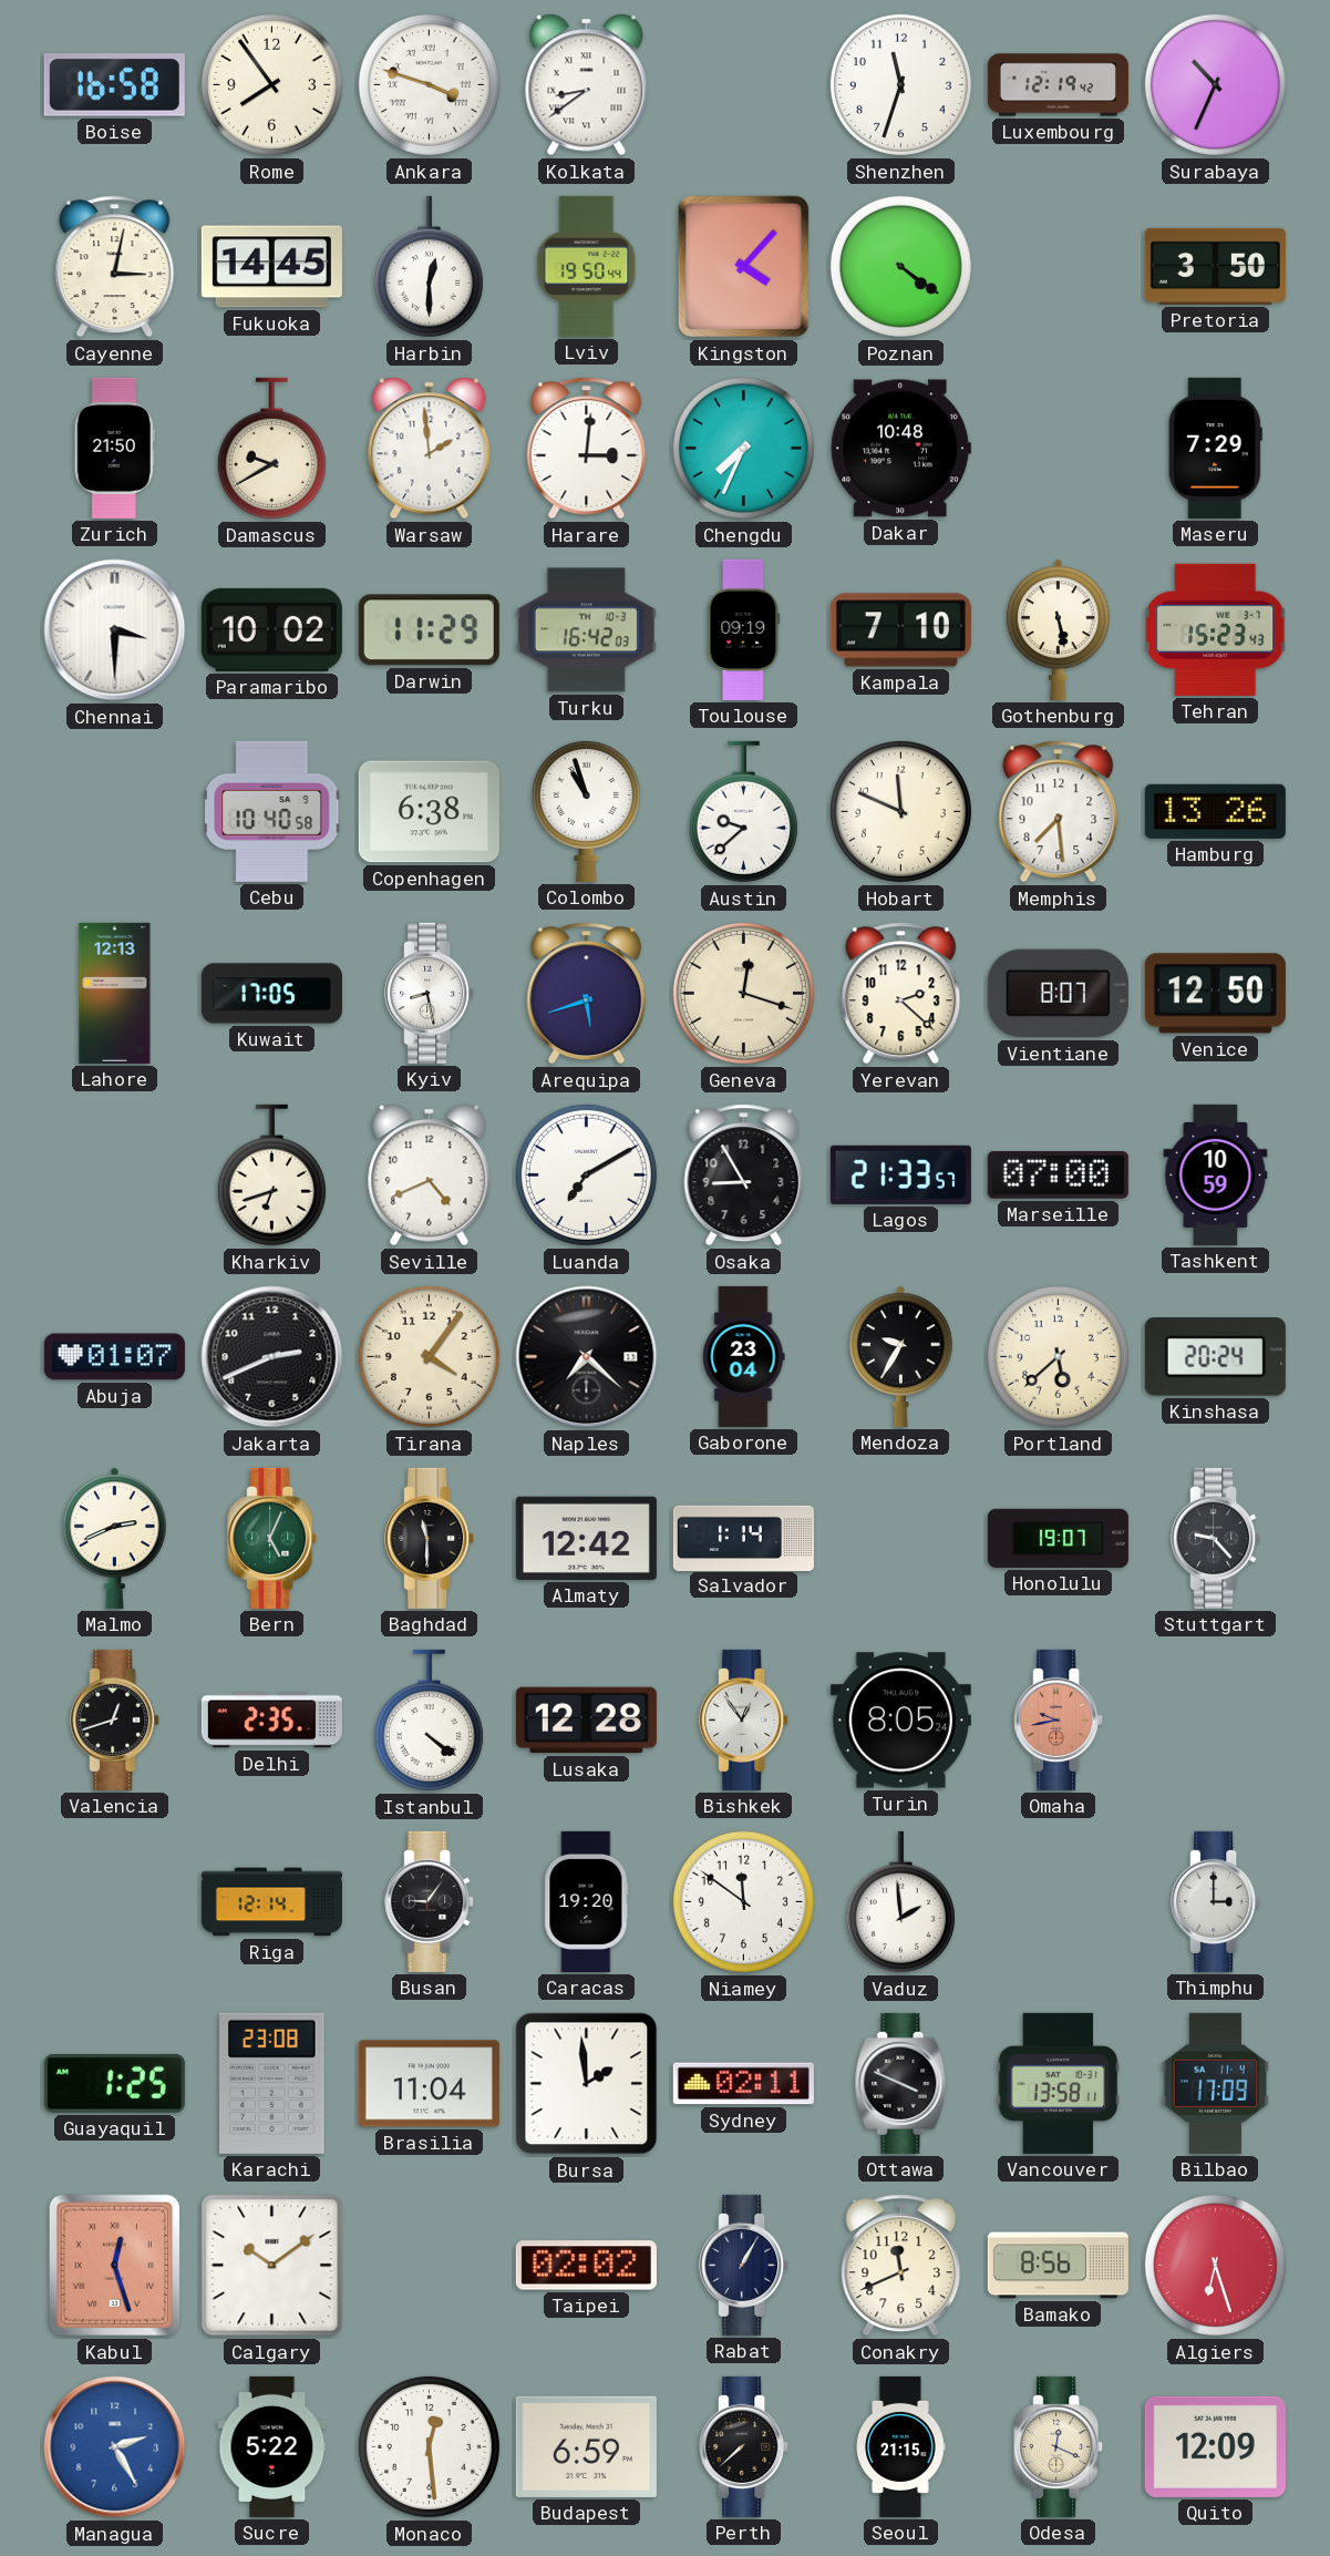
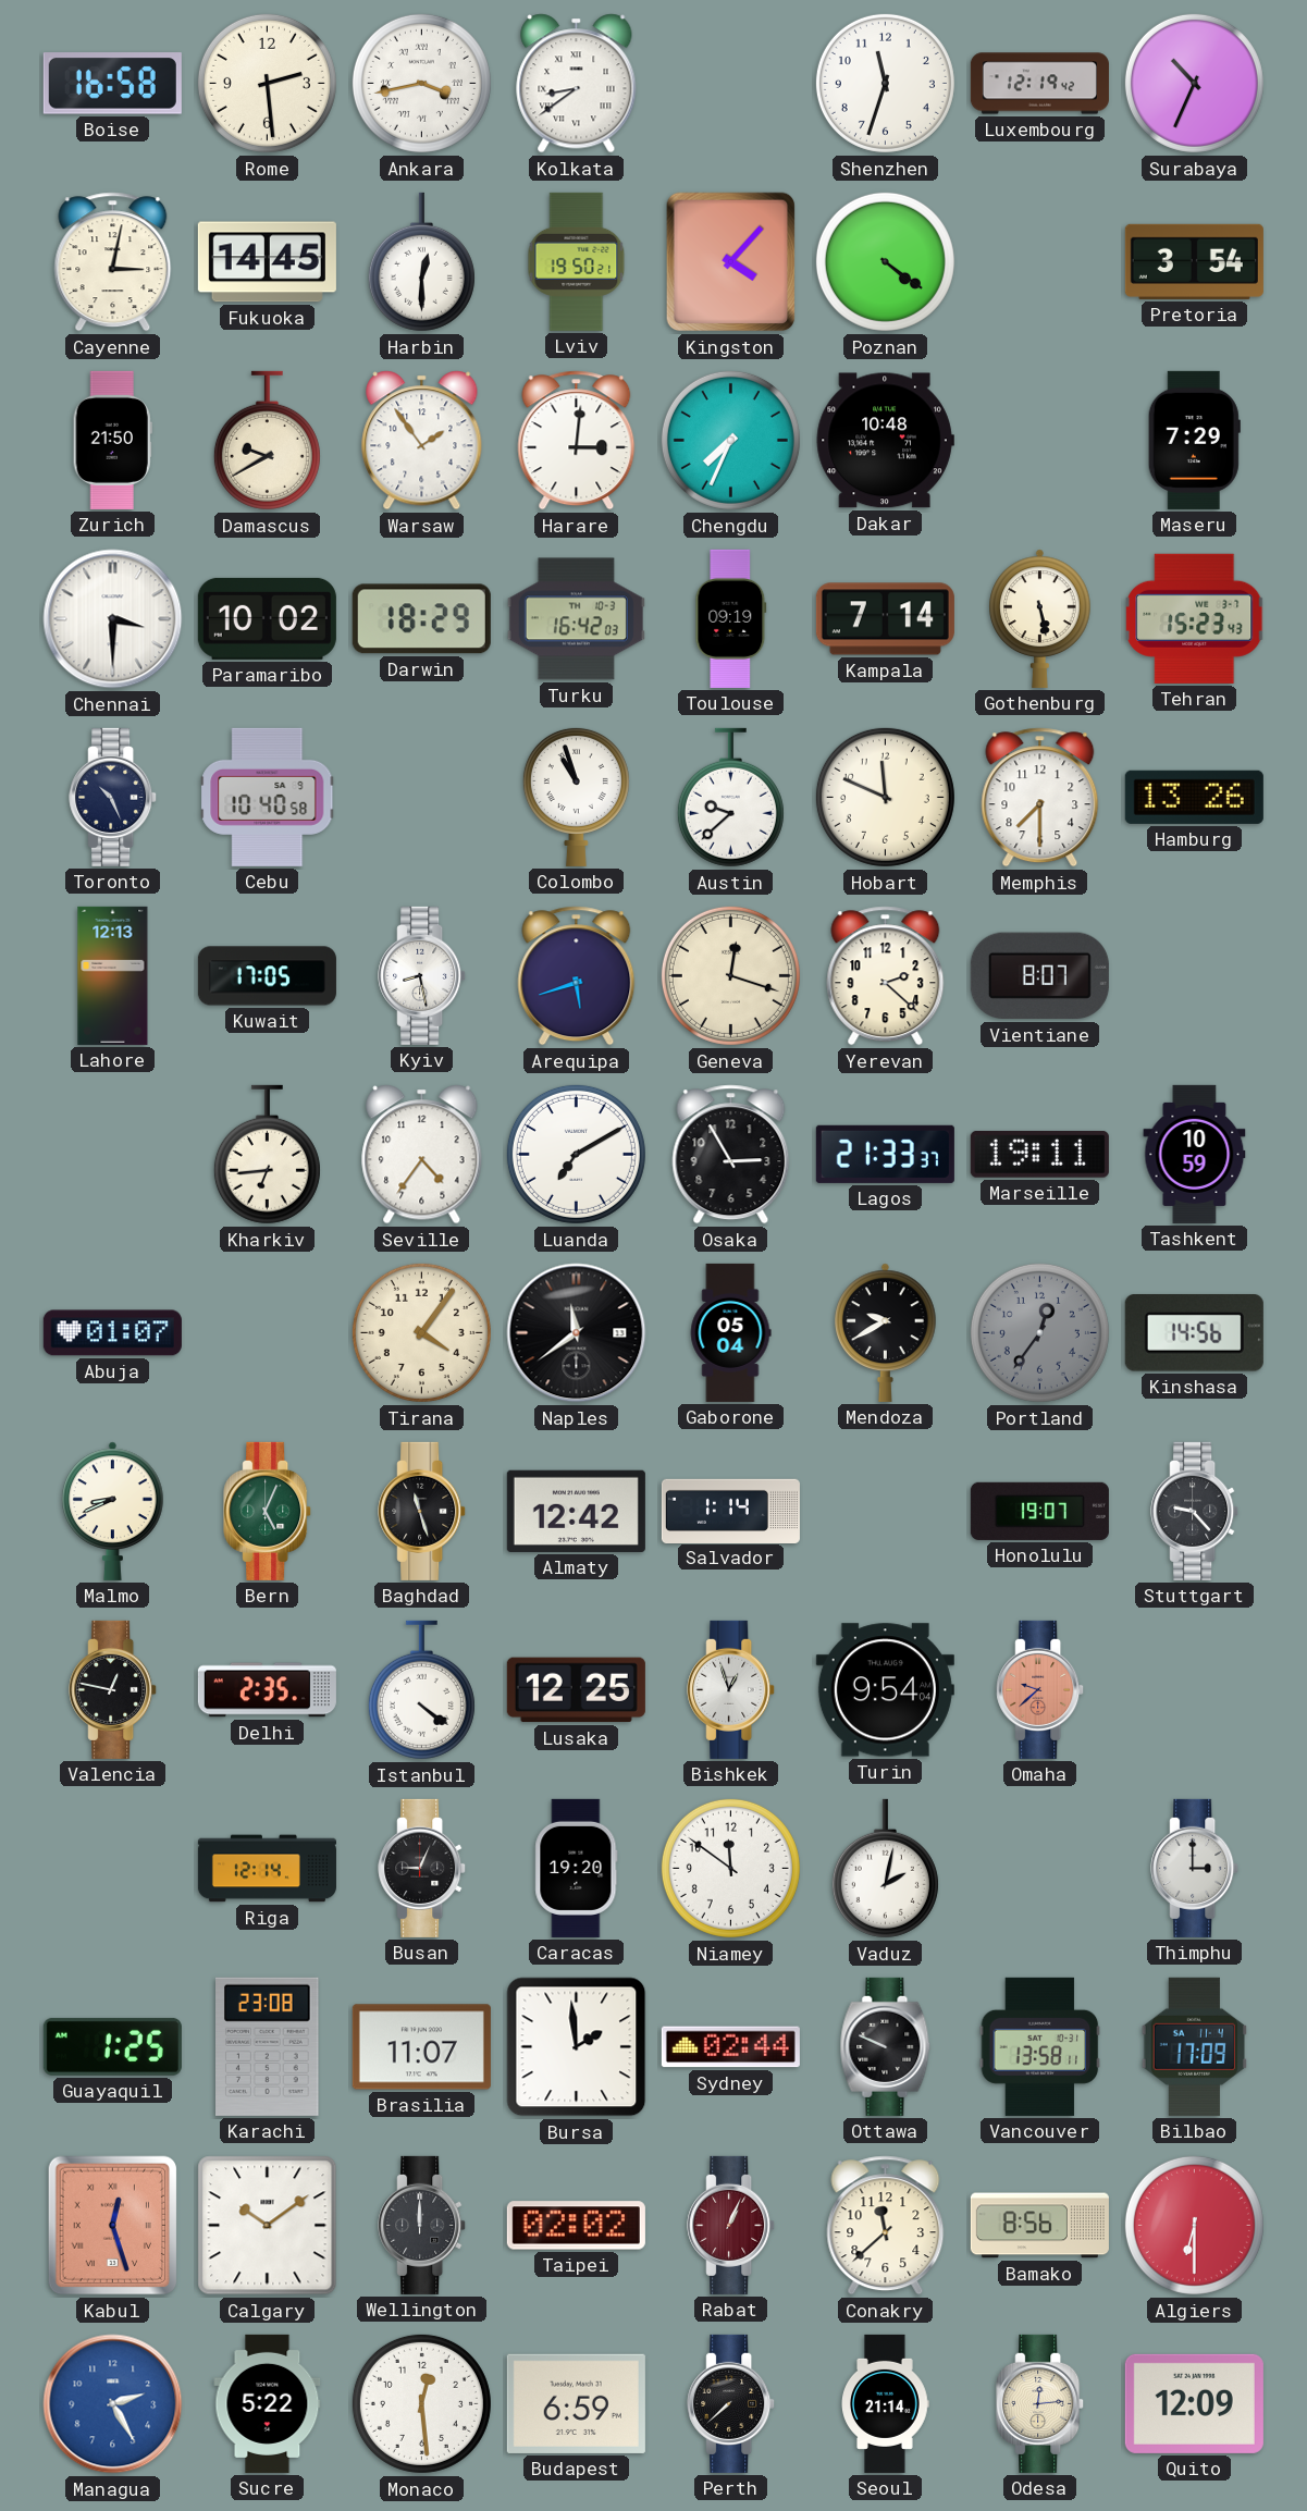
Rome: 7:54 -> 2:29 (267, 83)
Ankara: 3:48 -> 3:43 (421, 83)
Lviv: 19:50:44 -> 19:50:21 (577, 261)
Pretoria: 3:50 -> 3:54 (1194, 261)
Warsaw: 1:59 -> 1:54 (422, 441)
Darwin: 11:29 -> 18:29 (421, 619)
Kampala: 7:10 -> 7:14 (885, 619)
Toronto: none -> 10:26 (113, 797)
Copenhagen: 6:38 -> none (429, 812)
Memphis: 7:29 -> 7:30 (1040, 798)
Venice: 12:50 -> none (1215, 994)
Kharkiv: 6:42 -> 6:44 (267, 1155)
Seville: 4:41 -> 4:36 (422, 1155)
Osaka: 8:55 -> 2:55 (731, 1155)
Lagos: 21:33:57 -> 21:33:37 (885, 1154)
Marseille: 07:00 -> 19:11 (1039, 1154)
Jakarta: 2:41 -> none (272, 1357)
Naples: 7:22 -> 11:39 (577, 1333)
Gaborone: 23:04 -> 05:04 (730, 1332)
Mendoza: 9:35 -> 9:40 (886, 1332)
Portland: 5:38 -> 12:36 (1039, 1332)
Portland dial: cream -> grey (1039, 1332)
Kinshasa: 20:24 -> 14:56 (1194, 1333)
Malmo: 2:41 -> 8:41 (113, 1511)
Baghdad: 11:30 -> 11:27 (422, 1511)
Valencia: 12:42 -> 12:47 (113, 1689)
Lusaka: 12:28 -> 12:25 (576, 1690)
Bishkek: 12:54 -> 12:57 (731, 1689)
Turin: 8:05 -> 9:54 (885, 1690)
Omaha: 9:43 -> 9:38 (1040, 1689)
Busan: 9:06 -> 9:04 (422, 1868)
Vaduz: 1:59 -> 2:02 (885, 1869)
Brasilia: 11:04 -> 11:07 (421, 2047)
Sydney: 02:11 -> 02:44 (730, 2047)
Ottawa: 3:49 -> 9:49 (886, 2046)
Wellington: none -> 12:00 (422, 2225)
Rabat: 1:05 -> 1:04 (731, 2225)
Rabat dial: navy -> burgundy (731, 2225)
Conakry: 11:41 -> 11:38 (886, 2226)
Algiers: 6:27 -> 6:30 (1194, 2225)
Seoul: 21:15 -> 21:14 (886, 2403)
Odesa: 12:19 -> 12:14 (1040, 2403)
